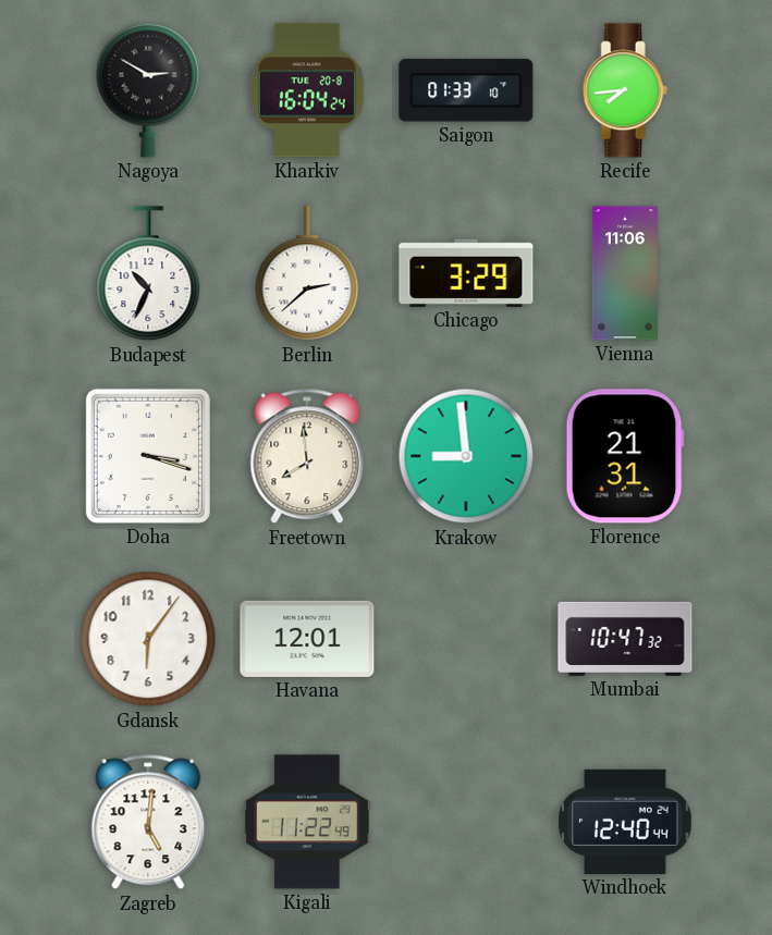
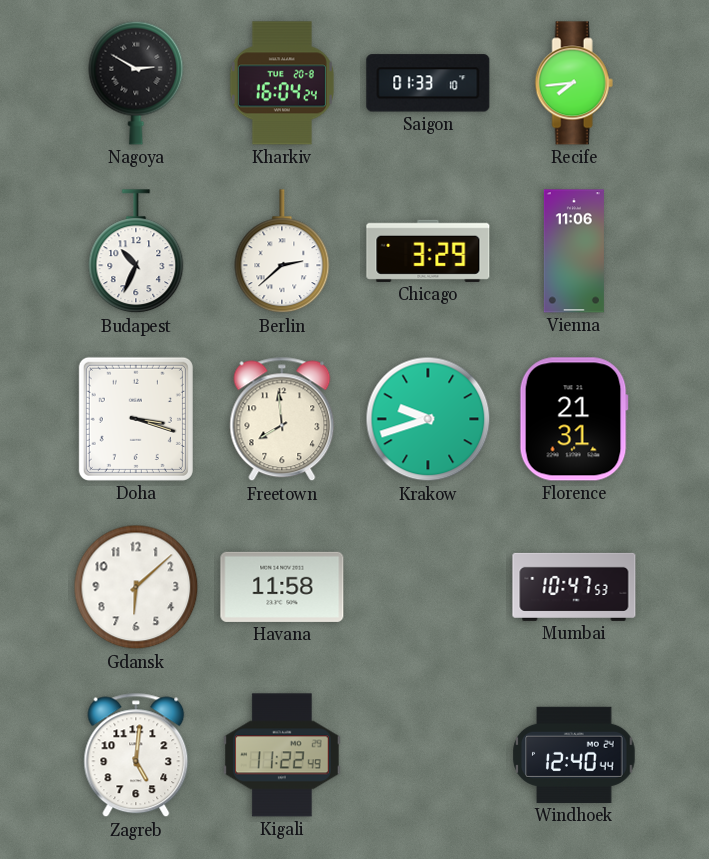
Krakow: 8:59 -> 9:42 (428, 419)
Gdansk: 6:06 -> 6:08 (136, 587)
Havana: 12:01 -> 11:58 (282, 587)
Mumbai: 10:47:32 -> 10:47:53 (574, 587)
